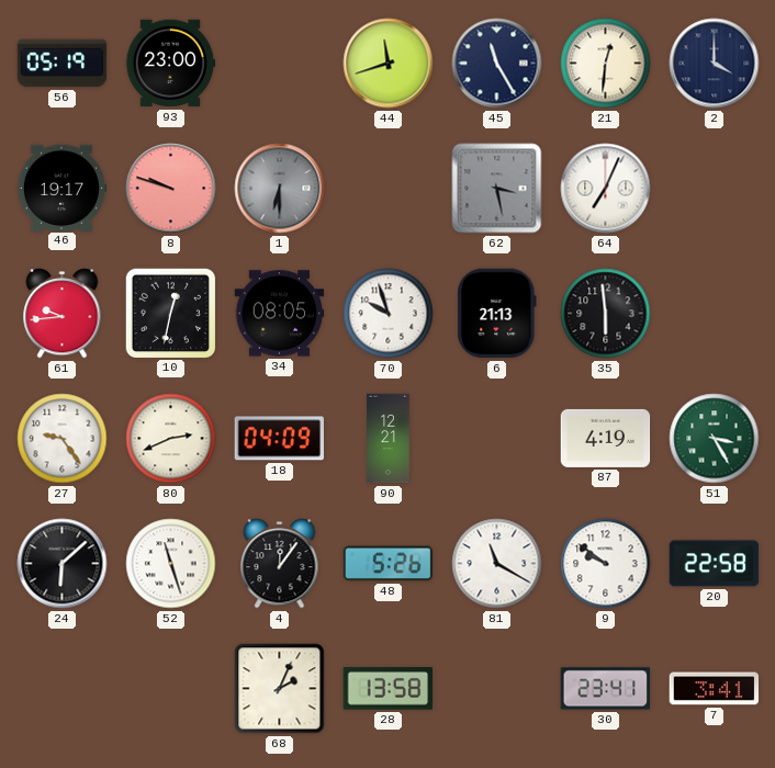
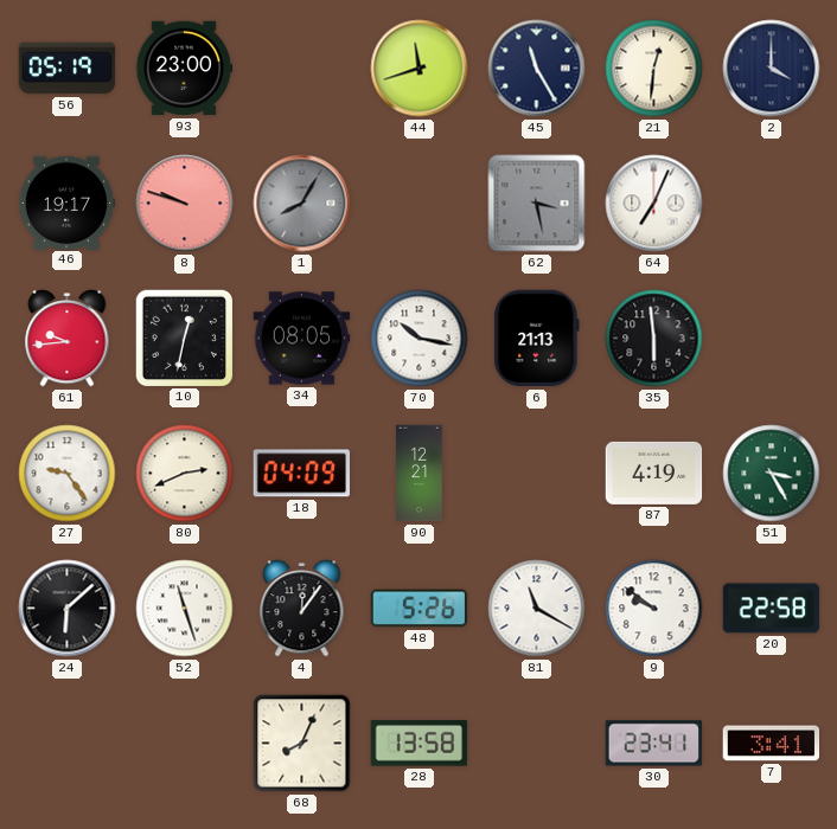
1: 6:30 -> 8:05 (302, 204)
70: 9:57 -> 10:17 (420, 339)
68: 2:04 -> 8:04 (302, 744)
